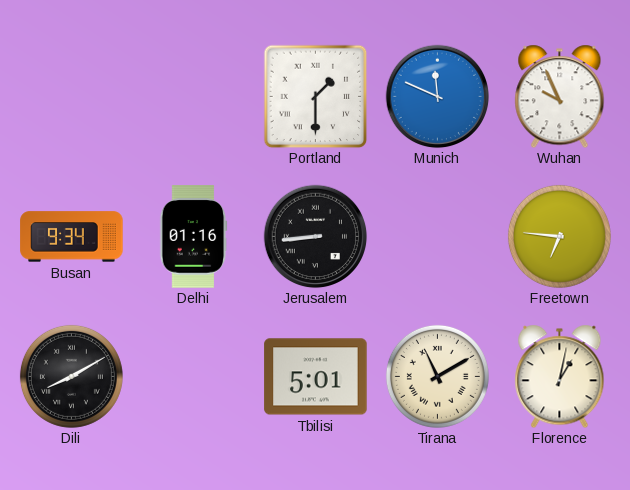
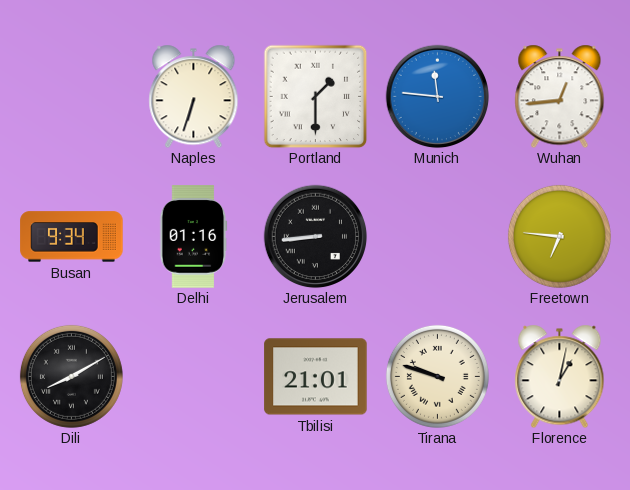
Naples: none -> 6:33 (194, 96)
Munich: 11:49 -> 11:46 (437, 96)
Wuhan: 9:56 -> 12:44 (560, 96)
Tbilisi: 5:01 -> 21:01 (316, 377)
Tirana: 11:10 -> 9:48 (437, 376)
